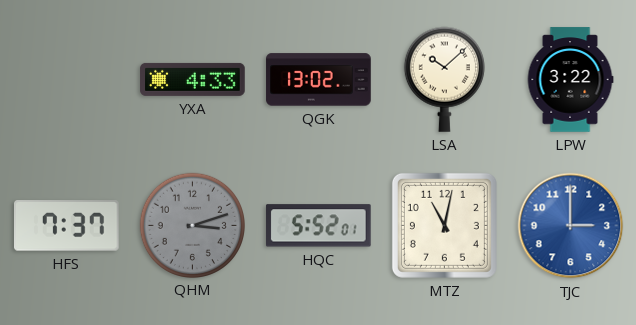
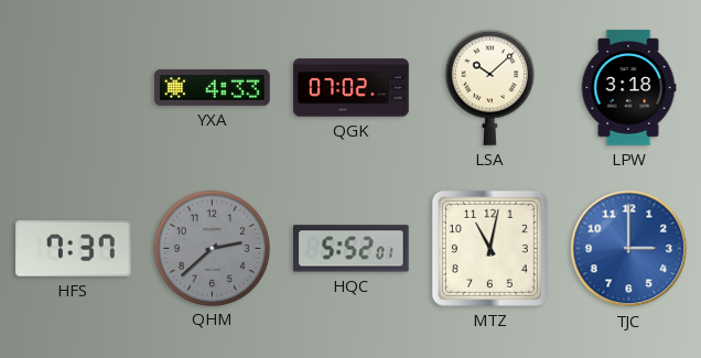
QGK: 13:02 -> 07:02 (352, 88)
LPW: 3:22 -> 3:18 (628, 88)
QHM: 3:12 -> 2:38 (212, 248)
